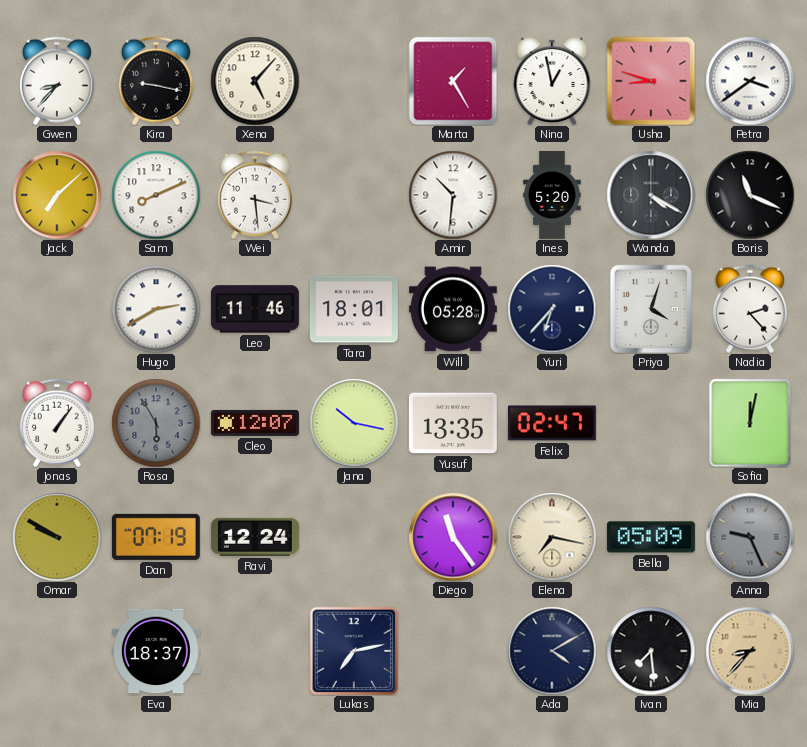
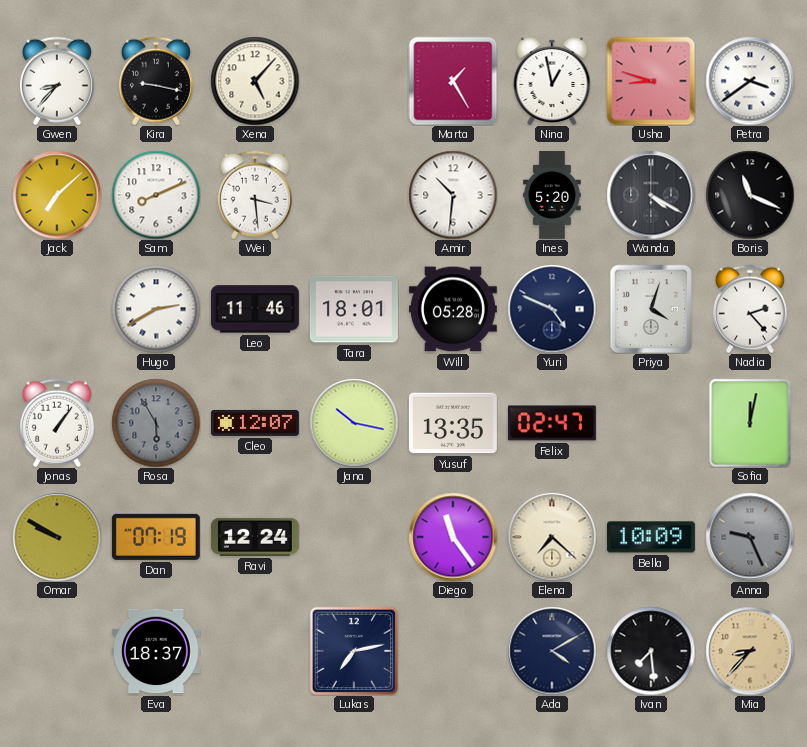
Yuri: 6:37 -> 4:49 (552, 309)
Elena: 7:17 -> 7:22 (552, 537)
Bella: 05:09 -> 10:09 (651, 537)
